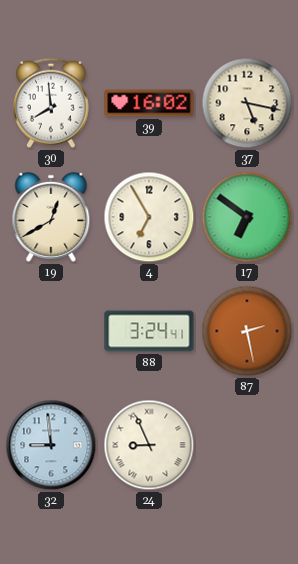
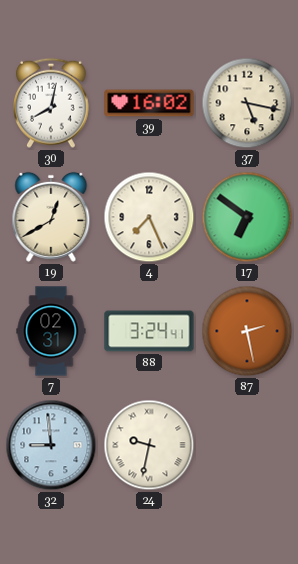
30: 7:59 -> 8:02 (52, 103)
4: 6:55 -> 7:26 (149, 217)
7: none -> 02:31 (51, 331)
24: 8:56 -> 9:32 (149, 445)
